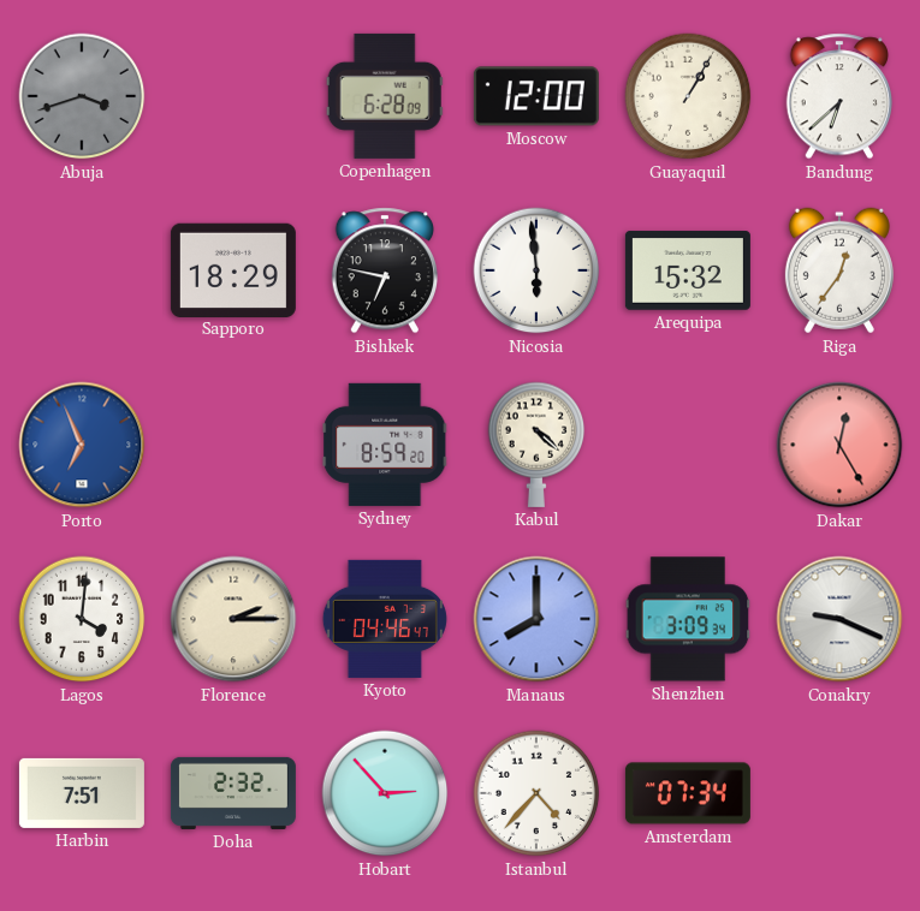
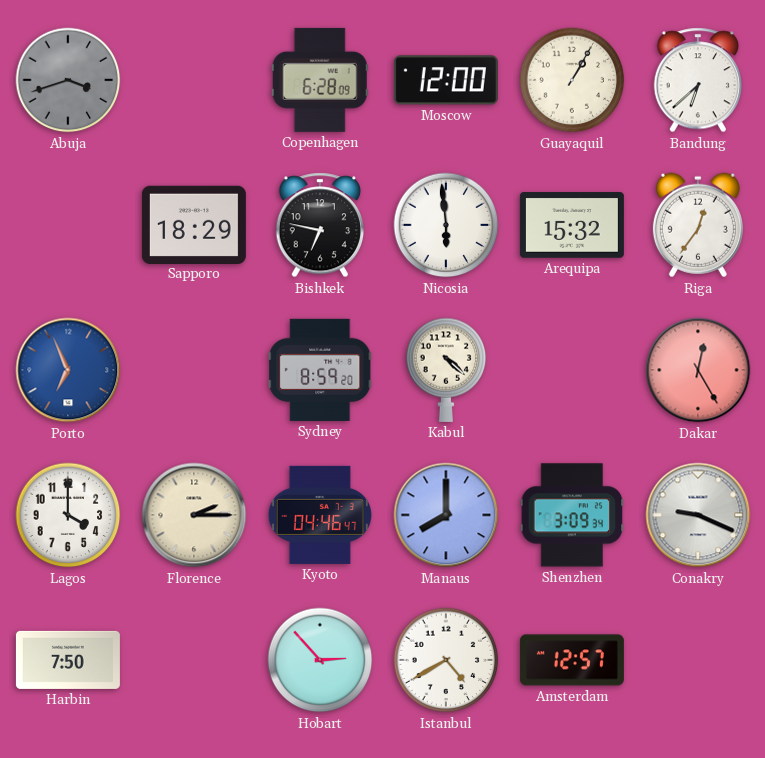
Lagos: 4:01 -> 4:00 (68, 515)
Harbin: 7:51 -> 7:50 (68, 660)
Doha: 2:32 -> none (233, 793)
Istanbul: 4:37 -> 4:40 (446, 660)
Amsterdam: 07:34 -> 12:57 (572, 660)
